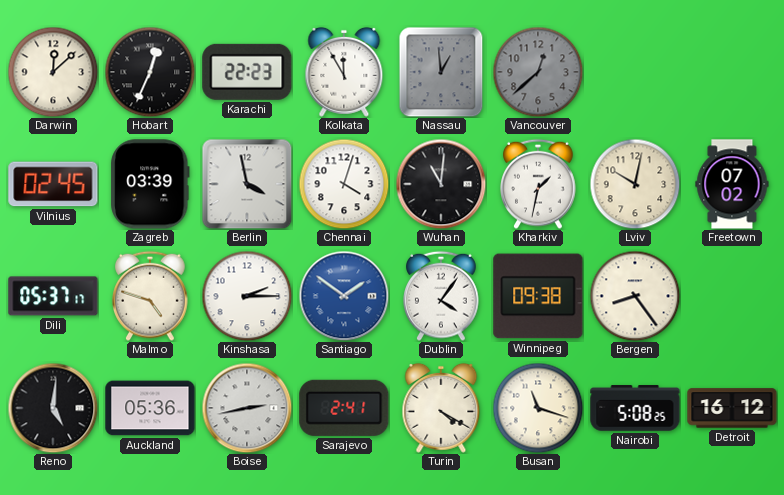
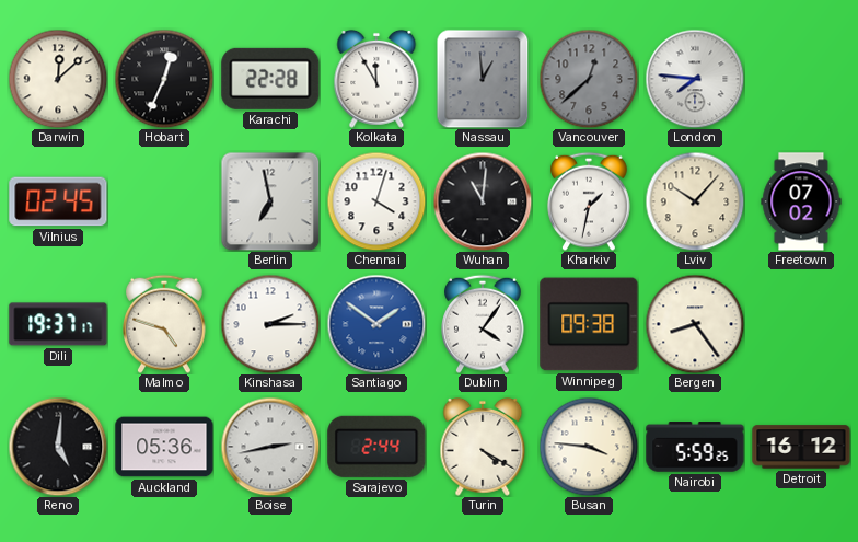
Karachi: 22:23 -> 22:28 (270, 79)
London: none -> 7:46 (695, 79)
Zagreb: 03:39 -> none (150, 184)
Berlin: 3:58 -> 6:58 (270, 201)
Lviv: 10:02 -> 10:07 (695, 201)
Dili: 05:37 -> 19:37 (58, 324)
Sarajevo: 2:41 -> 2:44 (376, 447)
Busan: 11:18 -> 3:46 (589, 447)
Nairobi: 5:08 -> 5:59 (695, 447)
